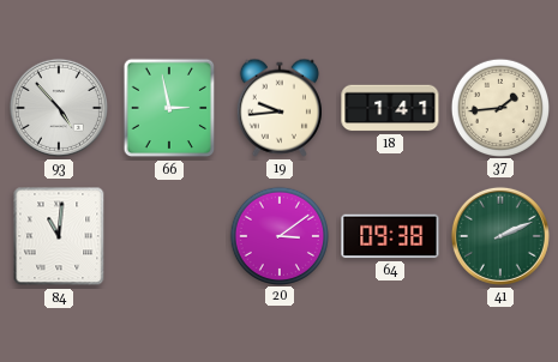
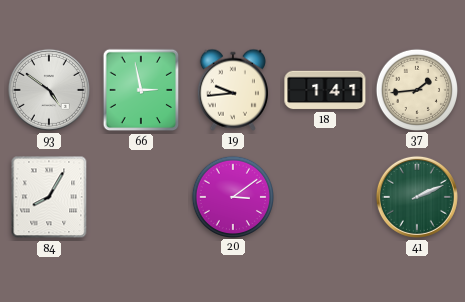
93: 4:53 -> 4:51 (49, 90)
84: 11:01 -> 8:05 (49, 197)
64: 09:38 -> none (390, 236)
